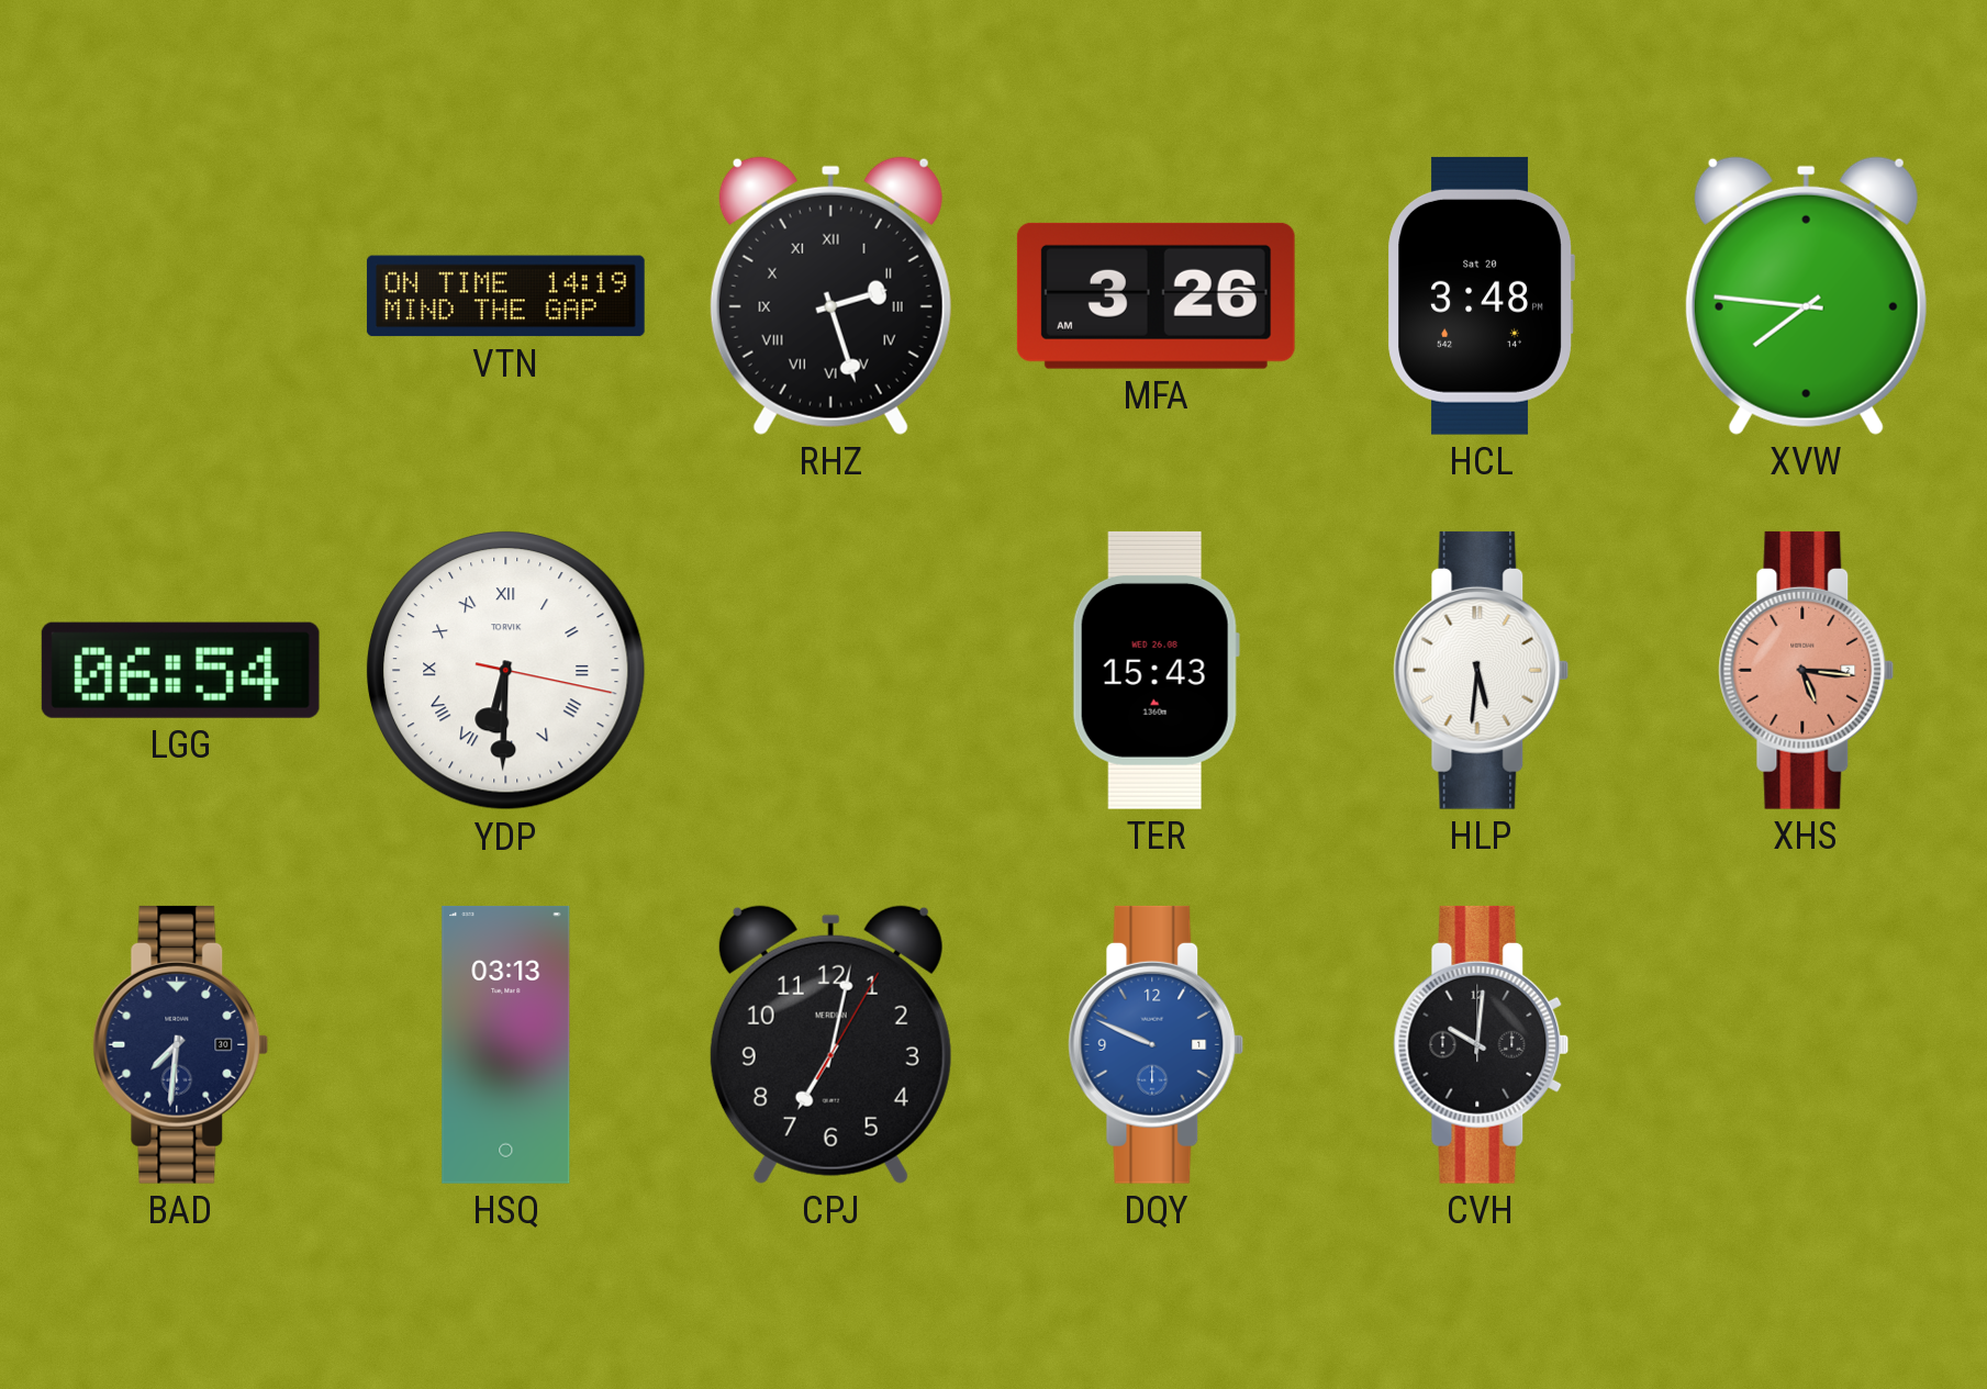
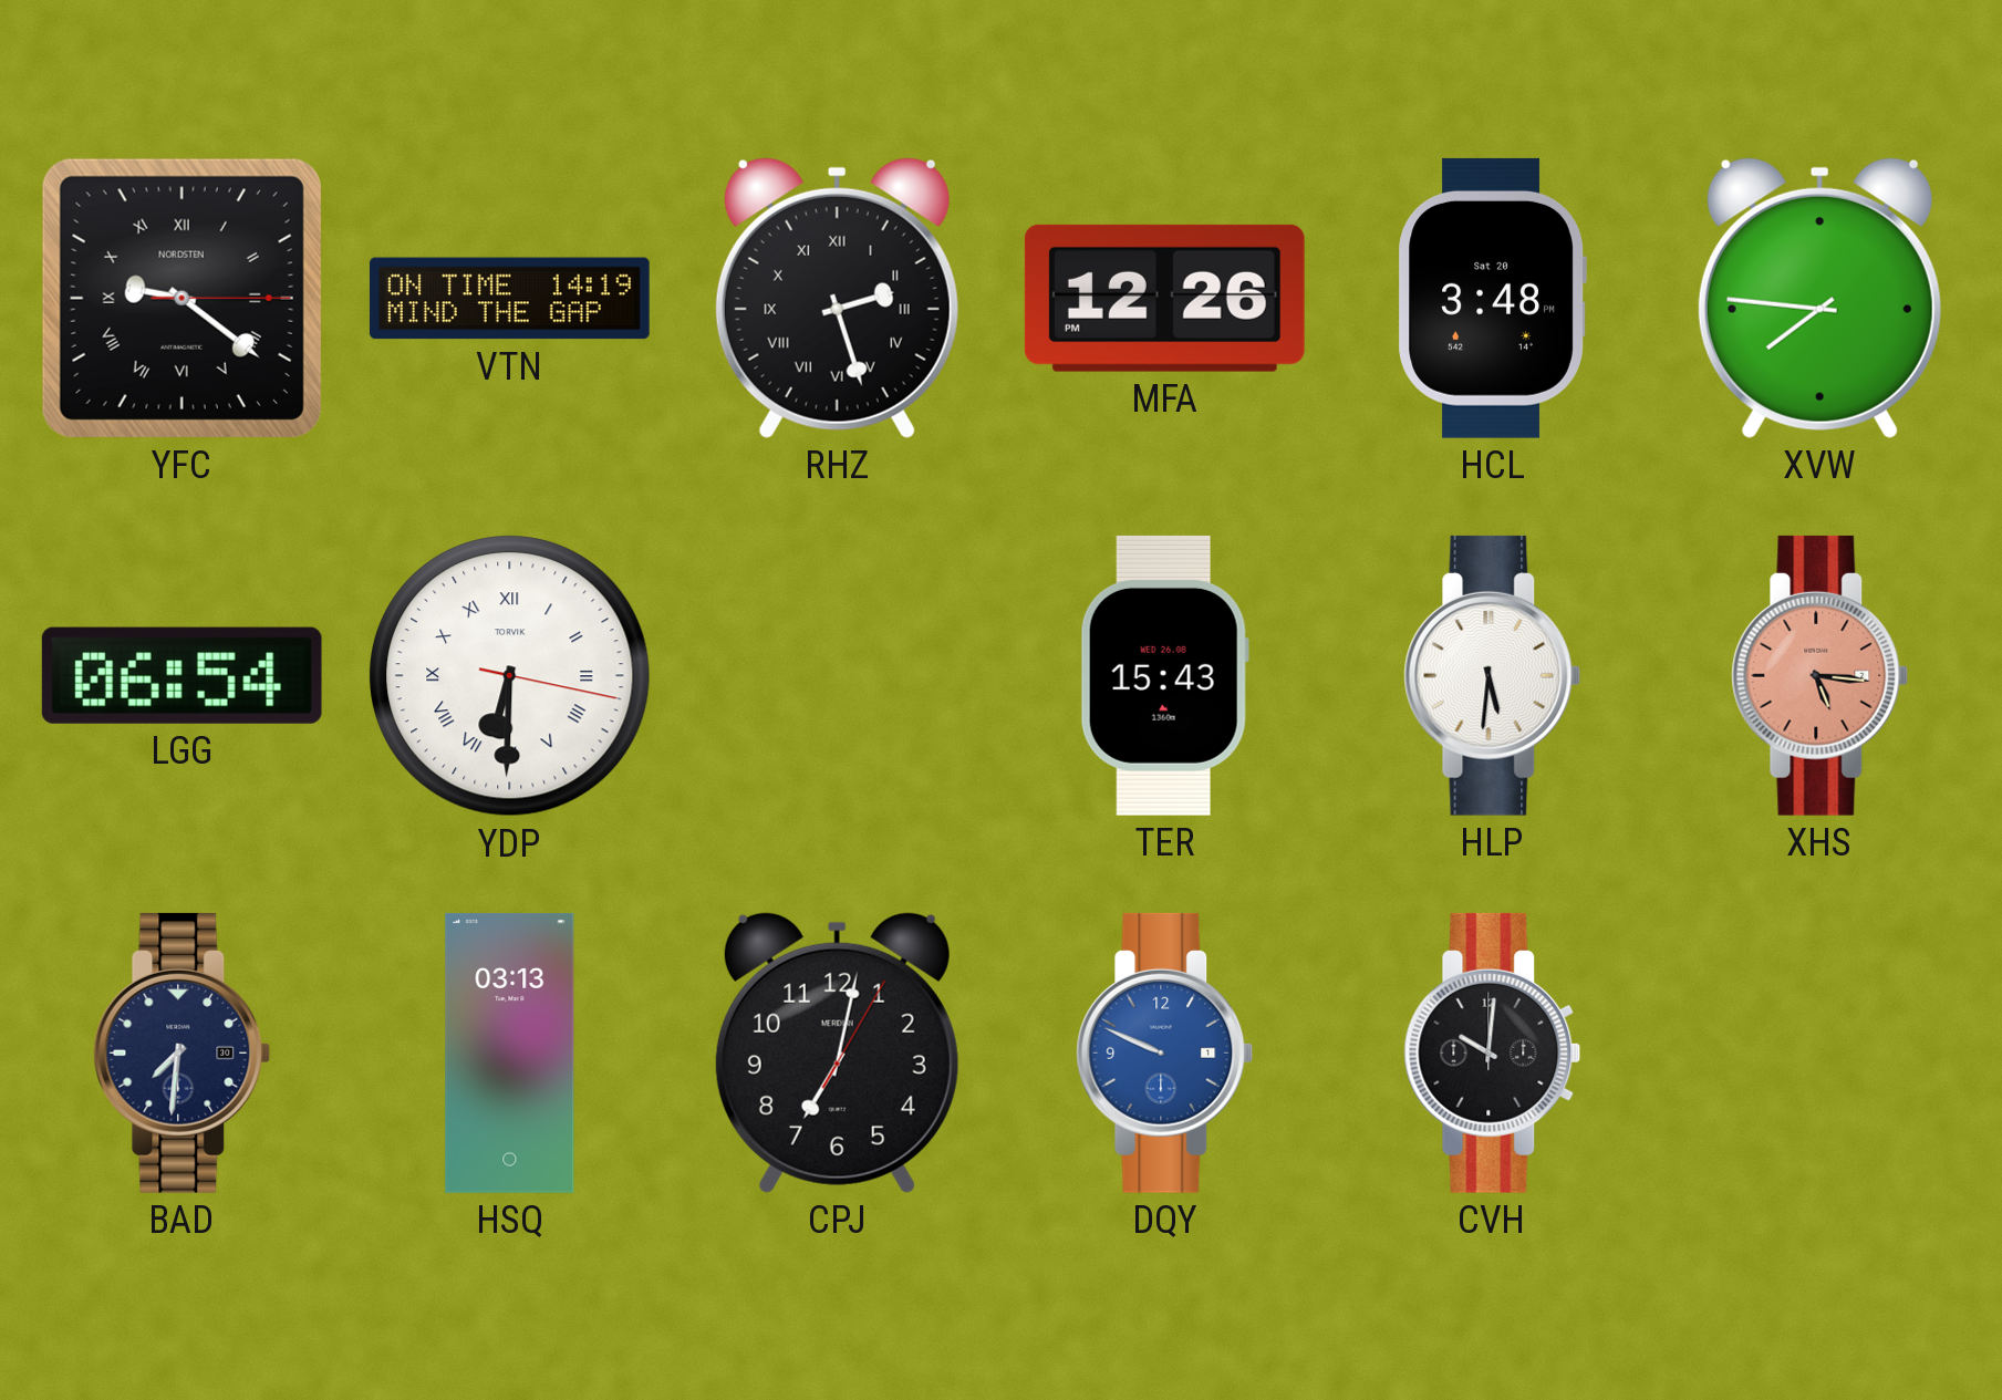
YFC: none -> 9:21 (181, 298)
MFA: 3:26 -> 12:26 (1164, 298)
